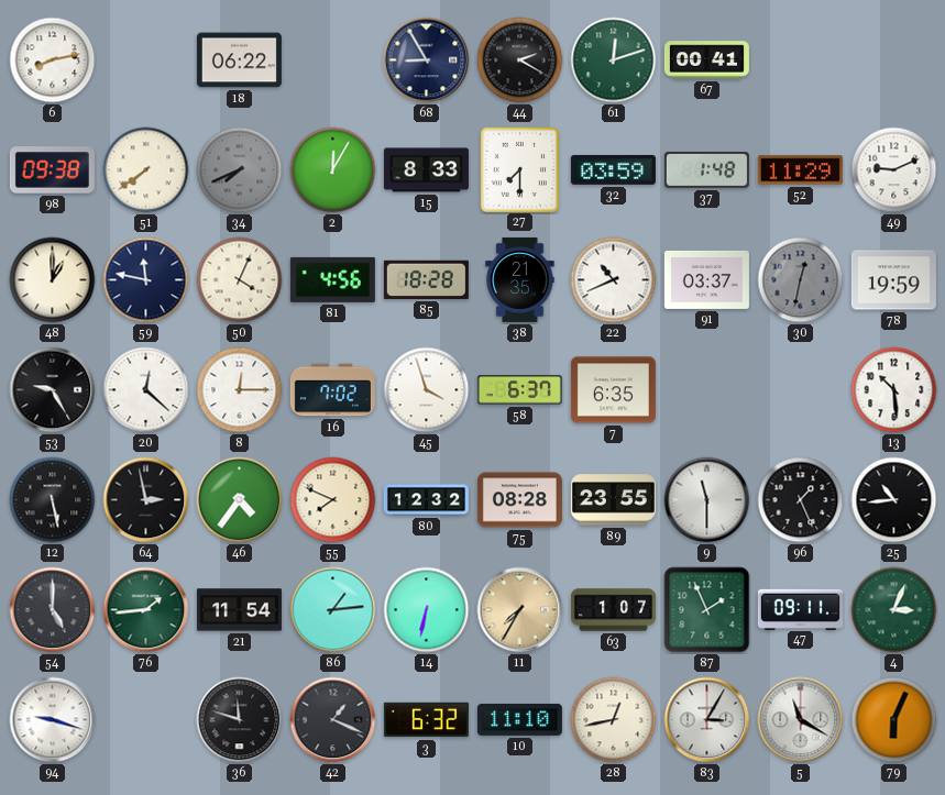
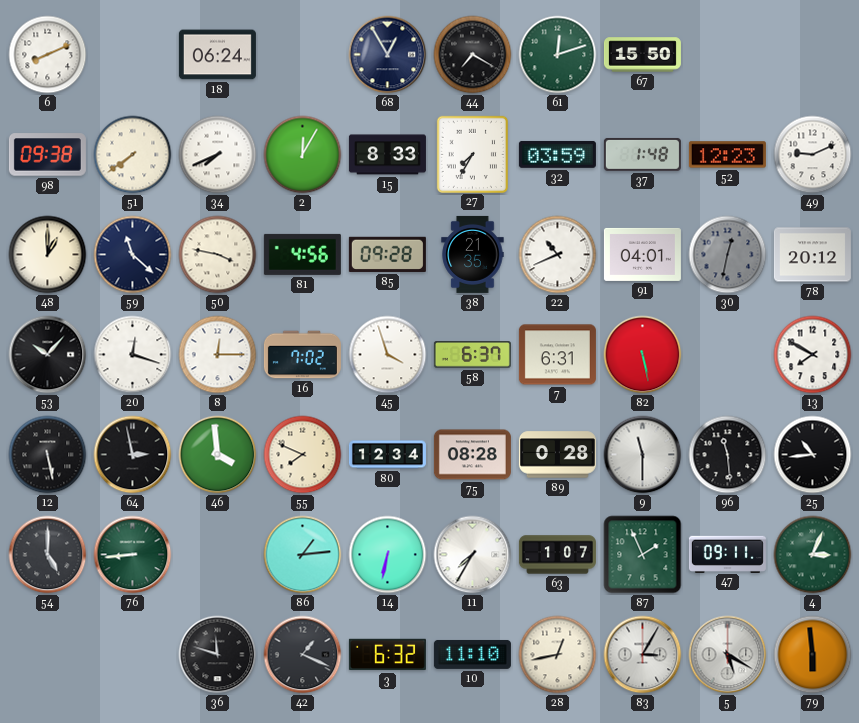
6: 8:13 -> 8:11 (48, 55)
18: 06:22 -> 06:24 (217, 55)
68: 8:55 -> 12:55 (388, 55)
44: 2:20 -> 7:20 (473, 55)
67: 00:41 -> 15:50 (642, 55)
34 dial: grey -> white (218, 155)
27: 7:30 -> 7:35 (472, 154)
52: 11:29 -> 12:23 (727, 155)
59: 11:47 -> 11:22 (133, 255)
50: 4:04 -> 3:47 (218, 255)
85: 18:28 -> 09:28 (387, 254)
91: 03:37 -> 04:01 (642, 254)
78: 19:59 -> 20:12 (812, 255)
53: 9:25 -> 10:07 (48, 355)
20: 12:22 -> 12:18 (133, 355)
7: 6:35 -> 6:31 (557, 355)
82: none -> 5:28 (643, 355)
13: 10:29 -> 7:50 (813, 355)
46: 4:36 -> 3:59 (218, 455)
80: 12:32 -> 12:34 (387, 455)
89: 23:55 -> 0:28 (557, 455)
96: 1:26 -> 11:29 (728, 455)
76: 1:44 -> 8:44 (133, 555)
21: 11:54 -> none (239, 610)
11 dial: champagne -> white (473, 555)
94: 9:18 -> none (53, 720)
5: 11:20 -> 5:20 (728, 655)
79: 6:04 -> 5:59 (813, 655)
